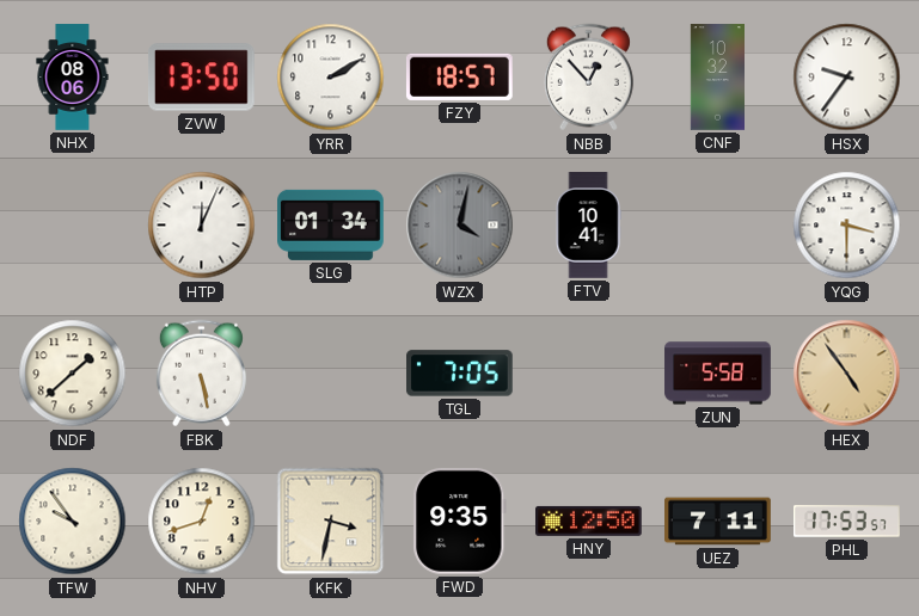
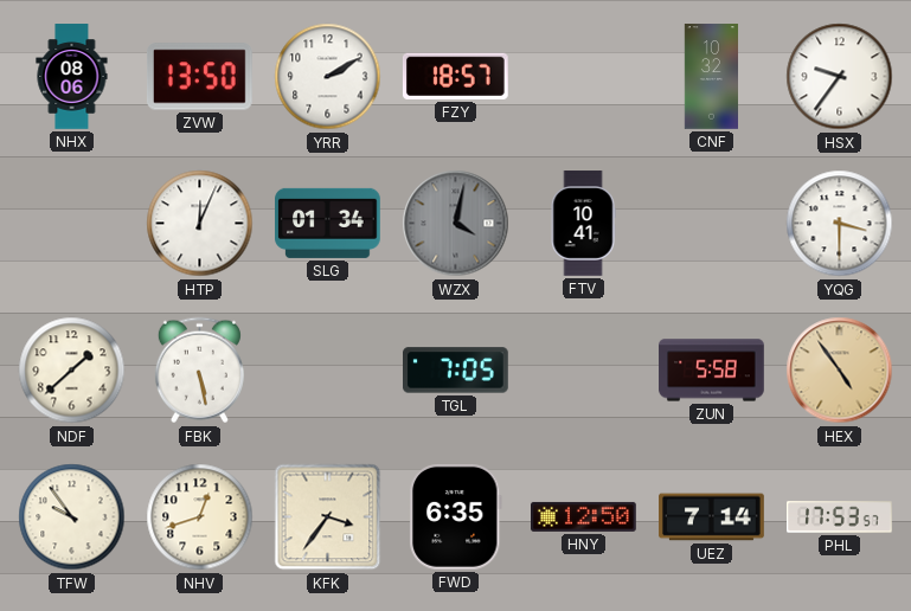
NBB: 12:53 -> none (588, 78)
KFK: 3:32 -> 3:36 (328, 517)
FWD: 9:35 -> 6:35 (456, 517)
UEZ: 7:11 -> 7:14 (712, 517)
